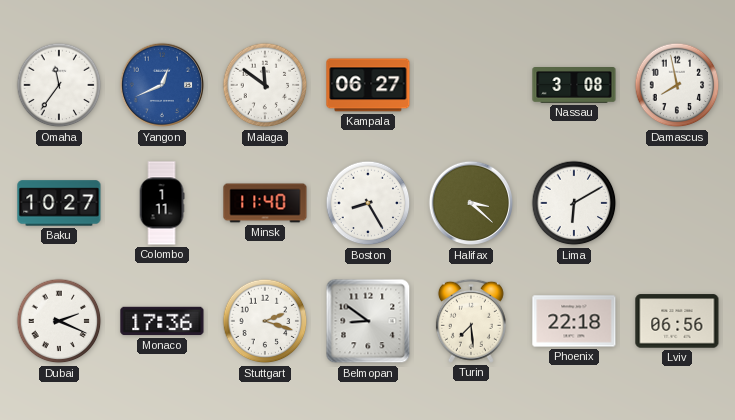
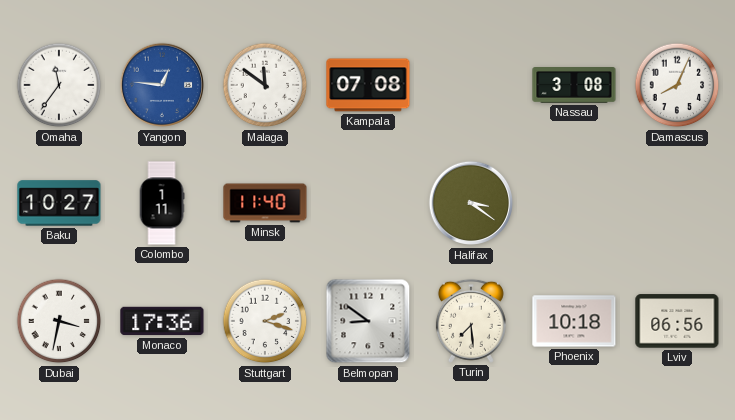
Yangon: 12:41 -> 12:46 (162, 85)
Kampala: 06:27 -> 07:08 (368, 85)
Damascus: 7:58 -> 8:04 (677, 85)
Boston: 8:25 -> none (368, 203)
Halifax: 3:22 -> 3:21 (471, 203)
Lima: 6:10 -> none (574, 203)
Dubai: 2:19 -> 3:32 (59, 321)
Phoenix: 22:18 -> 10:18 (574, 321)
